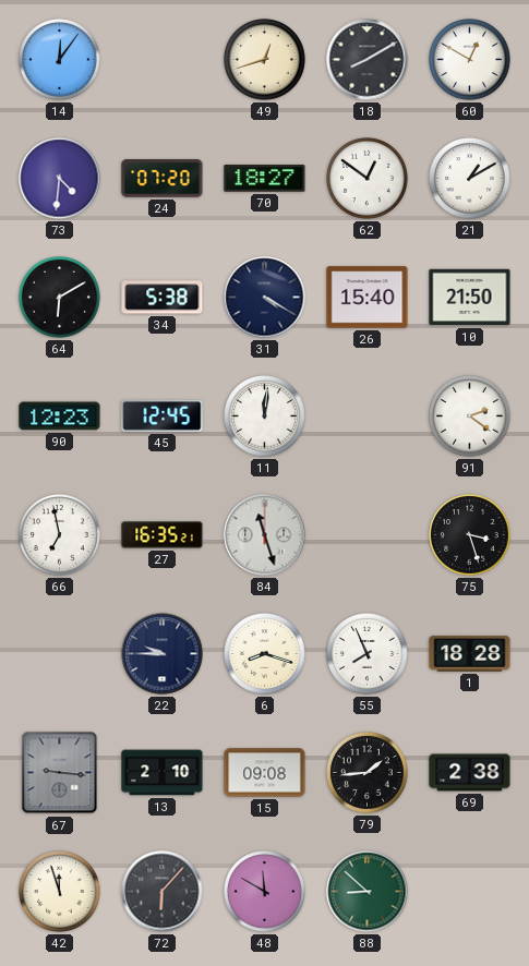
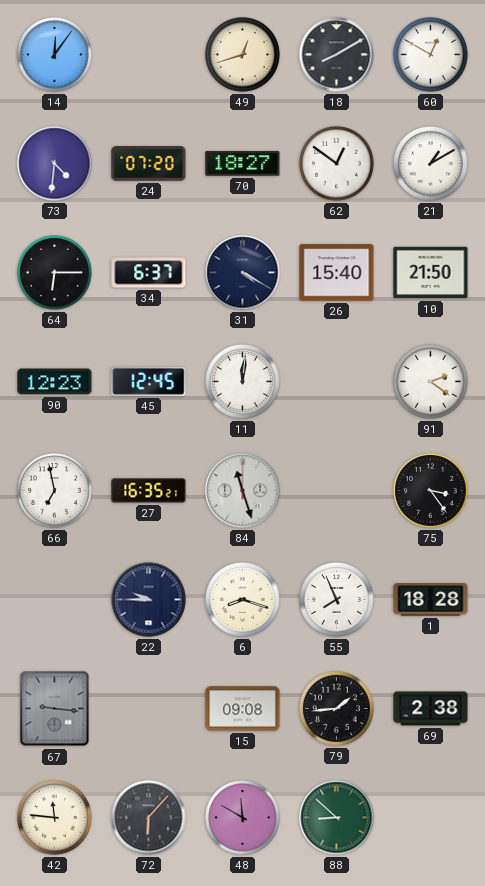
64: 6:10 -> 6:15 (55, 273)
34: 5:38 -> 6:37 (149, 273)
75: 3:27 -> 3:24 (431, 491)
13: 2:10 -> none (163, 773)
42: 11:57 -> 11:46 (55, 818)
